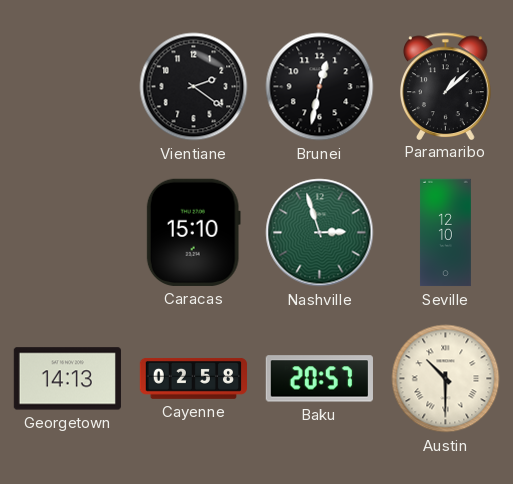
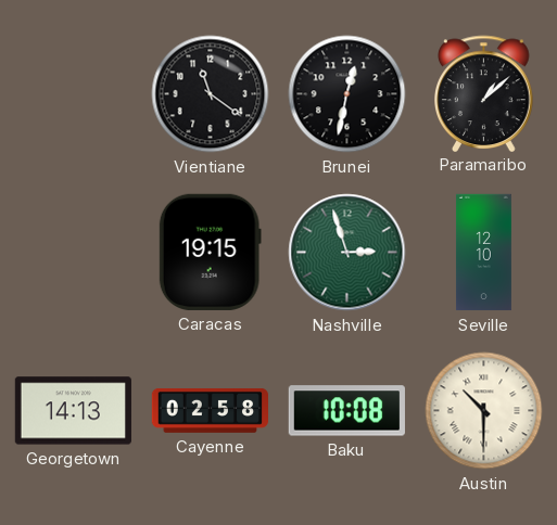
Vientiane: 2:21 -> 11:21 (211, 94)
Caracas: 15:10 -> 19:15 (210, 252)
Baku: 20:57 -> 10:08 (346, 411)
